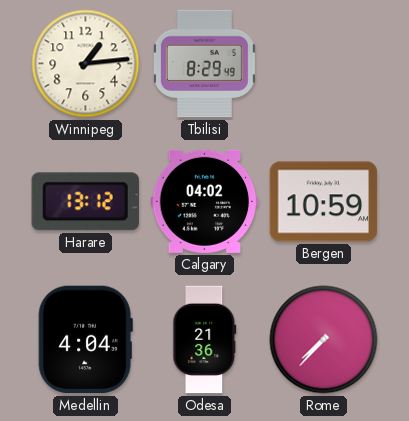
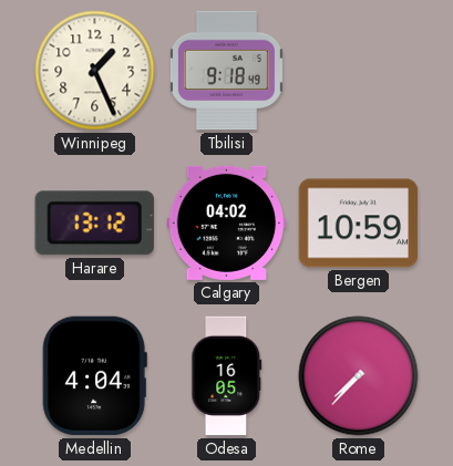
Winnipeg: 1:14 -> 1:26 (95, 71)
Tbilisi: 8:29 -> 9:18 (226, 71)
Odesa: 21:36 -> 16:05 (227, 376)
